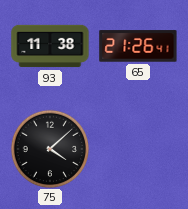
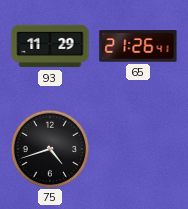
93: 11:38 -> 11:29 (50, 46)
75: 4:08 -> 4:42 (49, 148)
